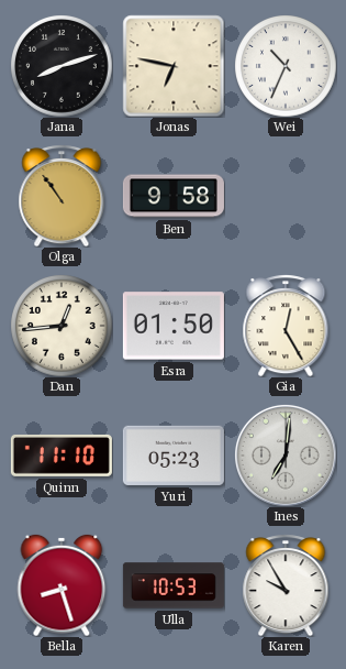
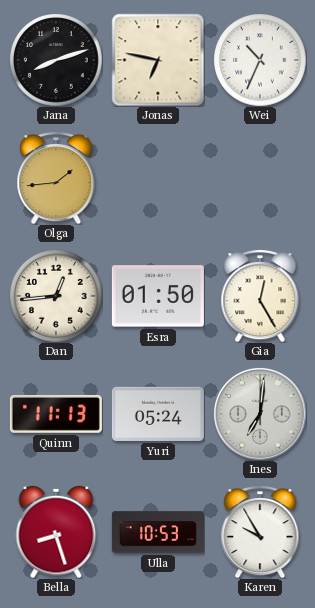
Olga: 10:54 -> 1:44 (56, 178)
Ben: 9:58 -> none (174, 196)
Quinn: 11:10 -> 11:13 (56, 414)
Yuri: 05:23 -> 05:24 (158, 414)
